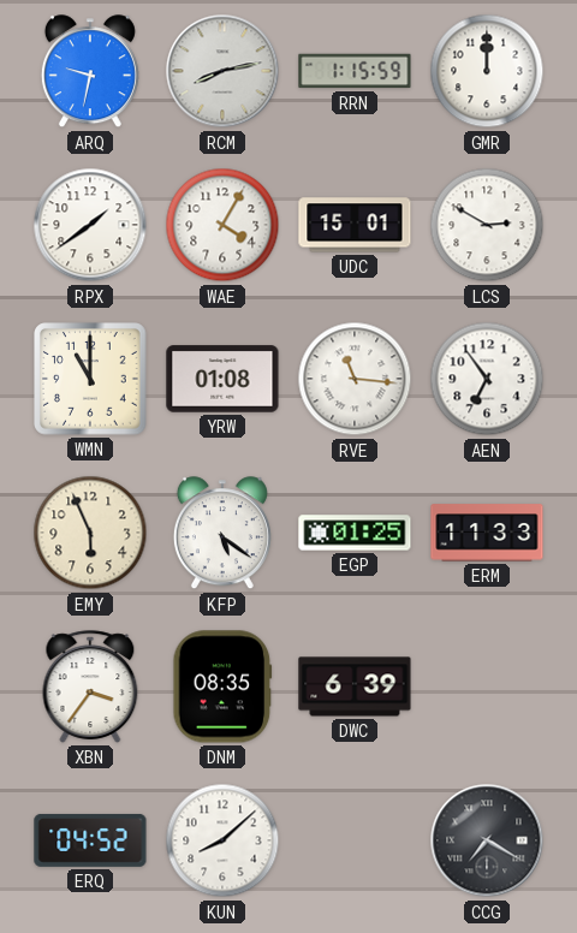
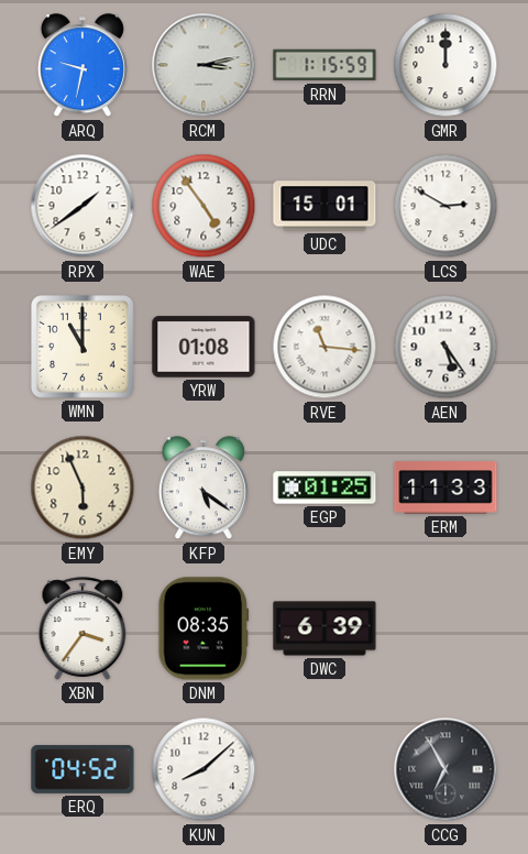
RCM: 8:13 -> 3:13 (204, 65)
WAE: 4:05 -> 4:54 (204, 206)
AEN: 6:54 -> 5:24 (446, 347)
CCG: 7:20 -> 6:55 (446, 769)
